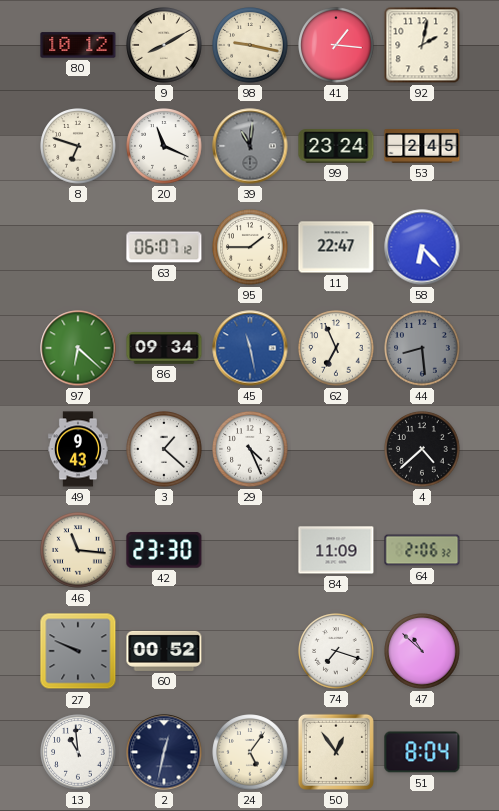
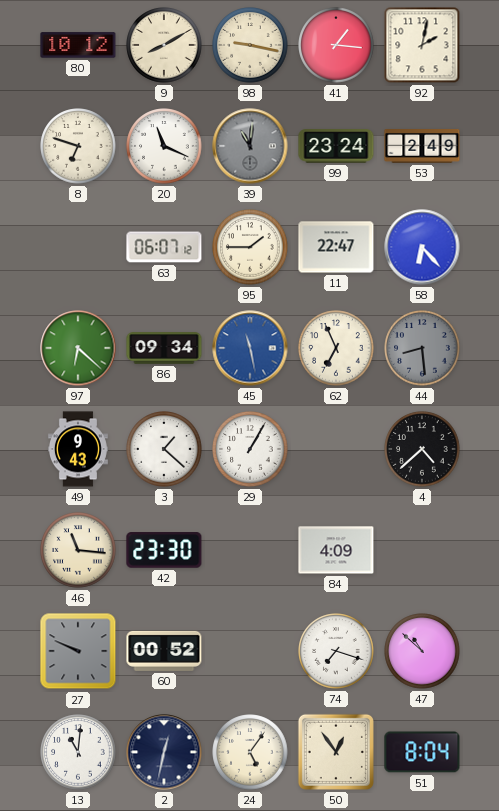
53: 2:45 -> 2:49 (422, 147)
29: 4:26 -> 1:05 (250, 449)
84: 11:09 -> 4:09 (336, 550)
64: 2:06 -> none (422, 550)
13: 10:59 -> 11:01 (78, 752)
